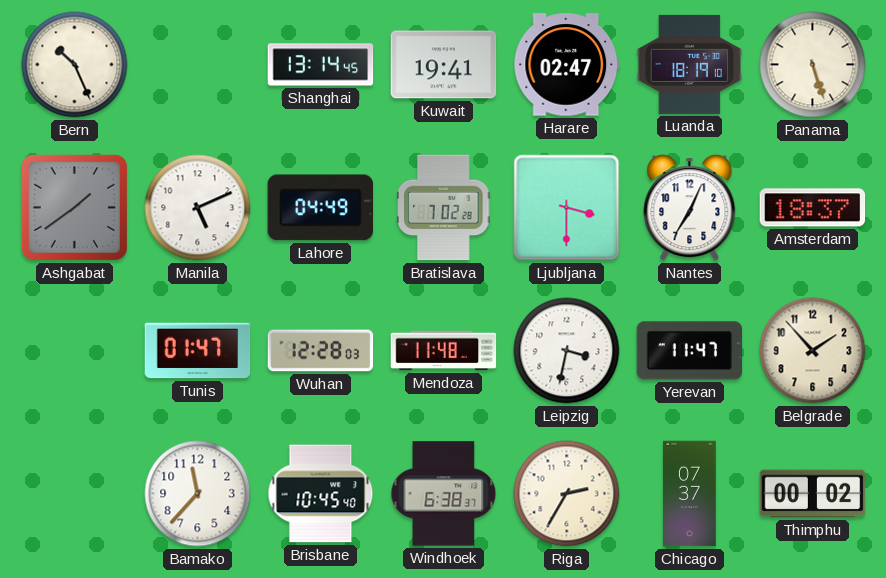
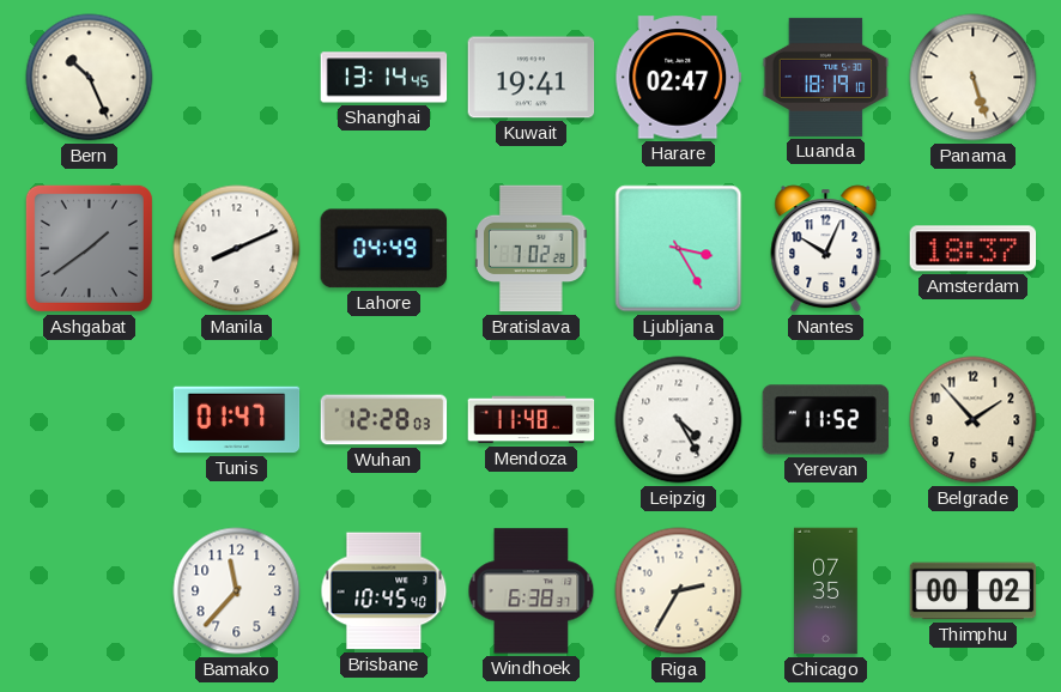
Manila: 5:11 -> 8:11 (237, 249)
Ljubljana: 3:30 -> 3:25 (679, 249)
Nantes: 7:04 -> 10:04 (826, 249)
Leipzig: 3:32 -> 4:25 (679, 420)
Yerevan: 11:47 -> 11:52 (826, 420)
Chicago: 07:37 -> 07:35 (826, 591)
